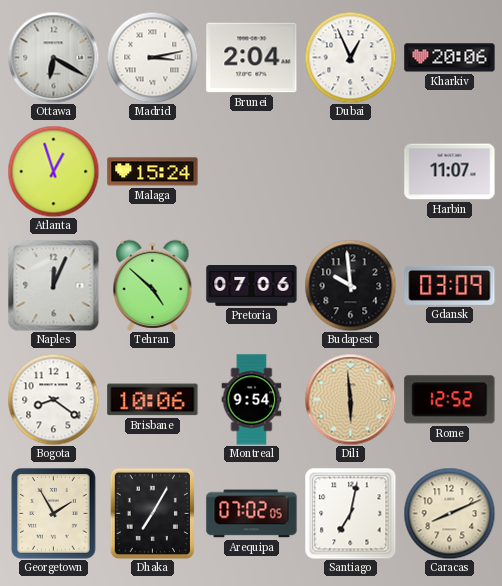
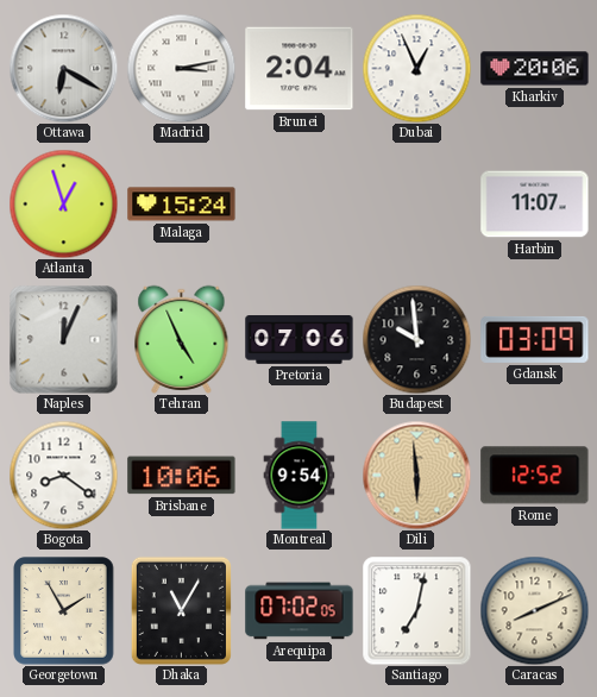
Tehran: 4:52 -> 4:56 (182, 339)
Dhaka: 7:05 -> 11:05 (181, 610)
